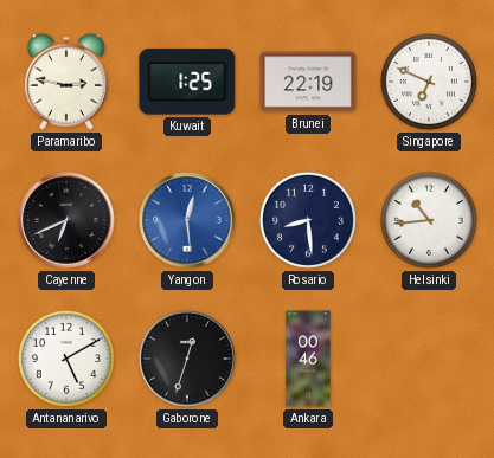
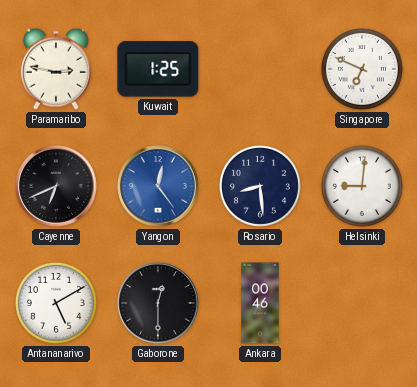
Brunei: 22:19 -> none (308, 82)
Yangon: 12:29 -> 12:24 (158, 186)
Helsinki: 10:44 -> 9:01 (362, 186)
Gaborone: 12:33 -> 12:30 (158, 303)
